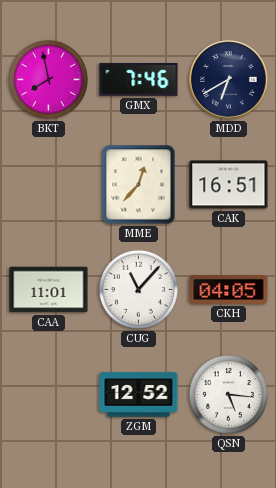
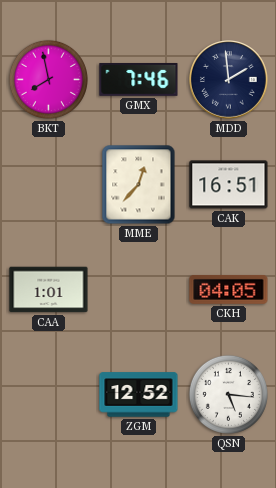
MDD: 6:40 -> 1:59 (229, 80)
CAA: 11:01 -> 1:01 (49, 290)
CUG: 11:07 -> none (138, 289)
